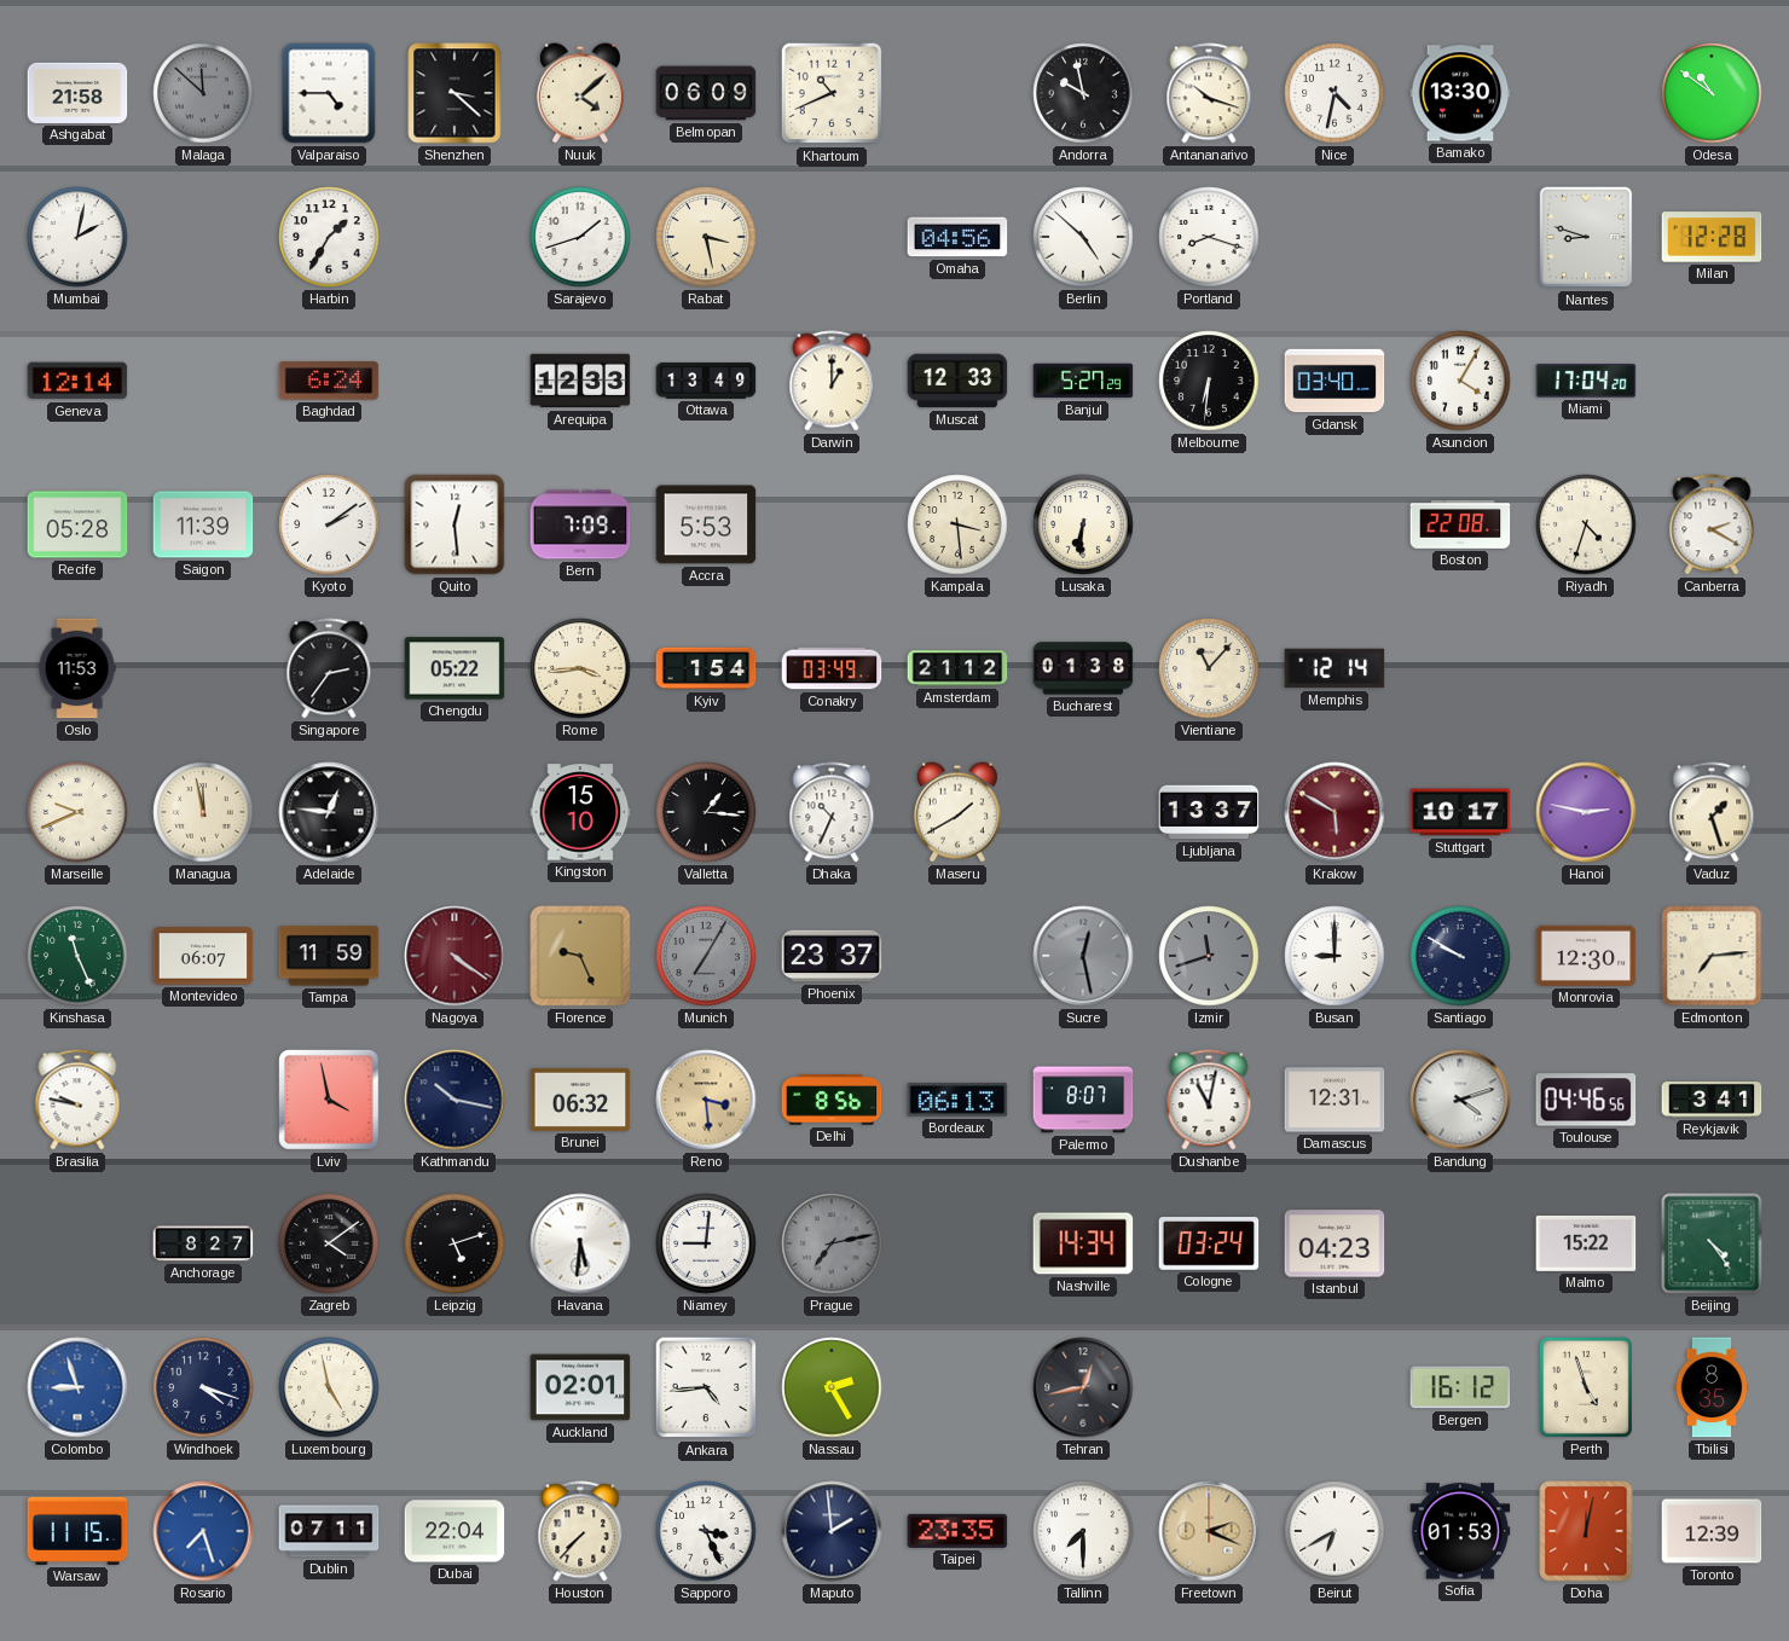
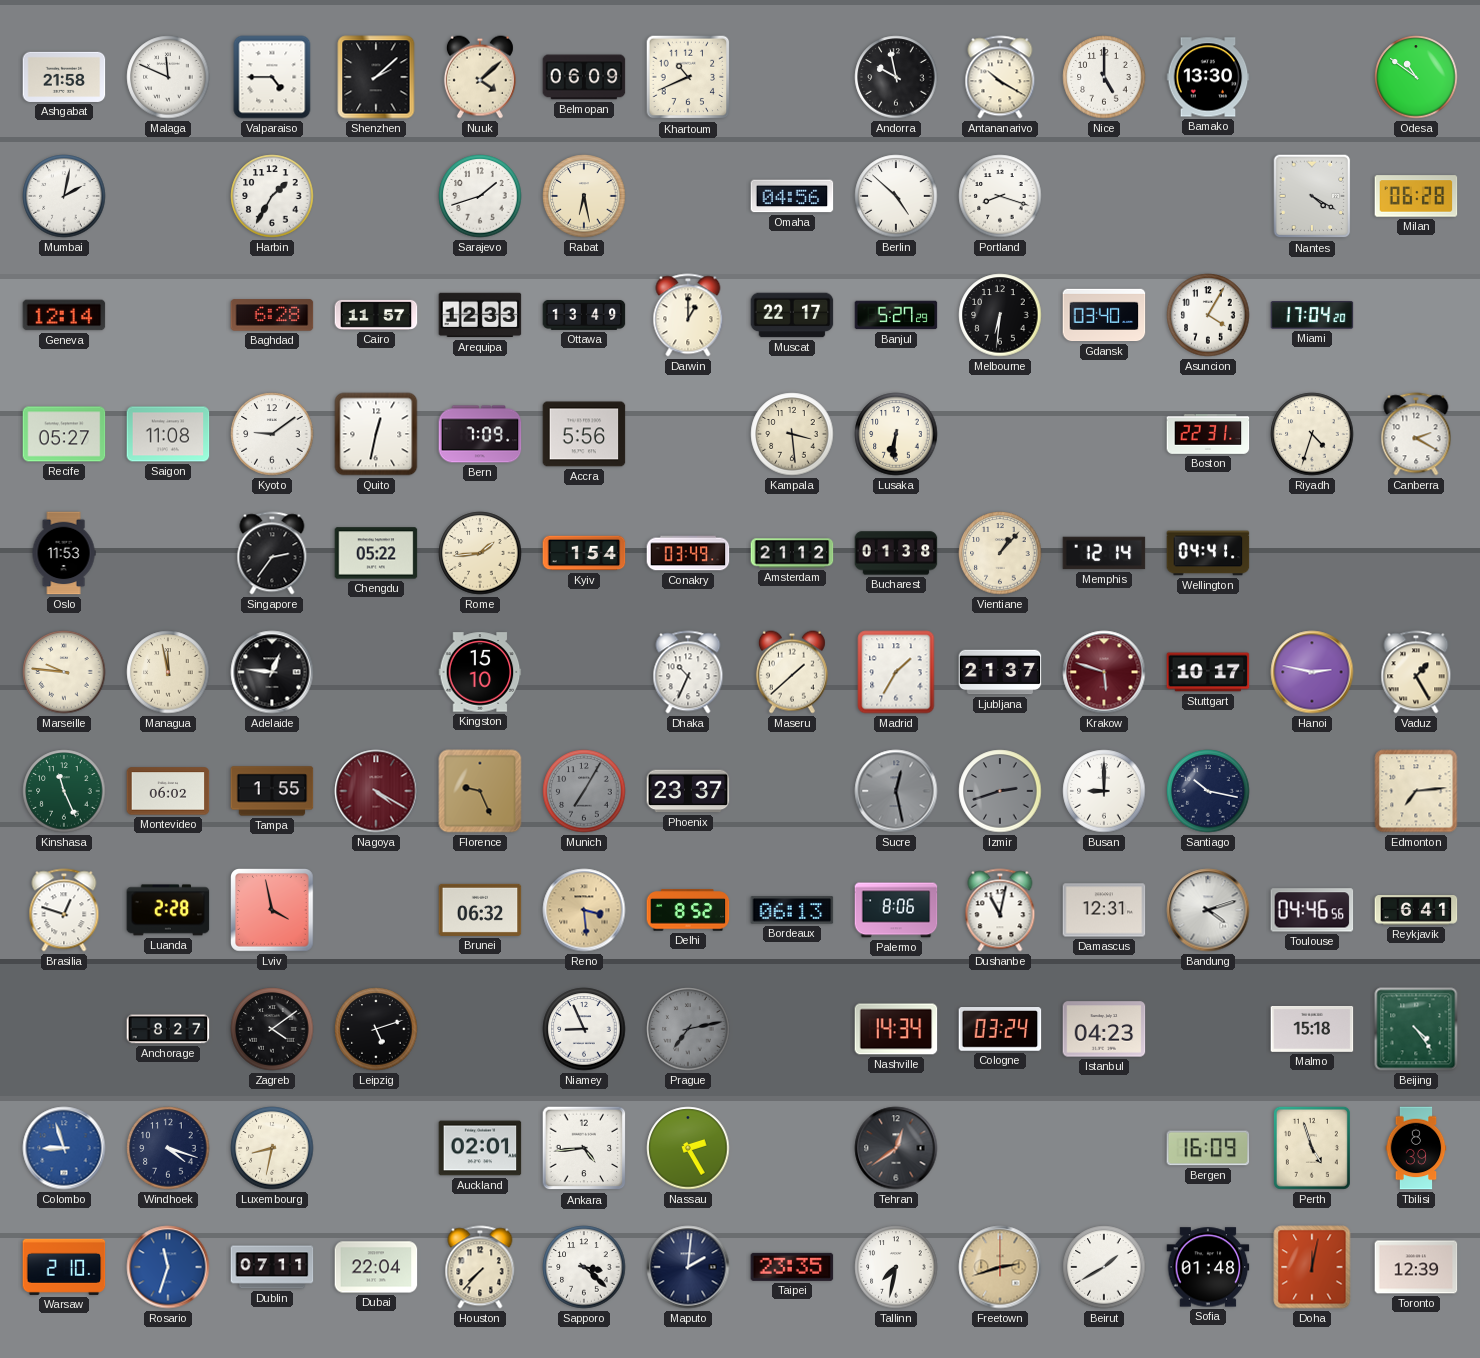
Malaga: 11:52 -> 11:49 (168, 77)
Malaga dial: grey -> white (168, 77)
Shenzhen: 3:22 -> 2:08 (376, 77)
Antananarivo: 10:18 -> 10:20 (1000, 77)
Nice: 4:32 -> 5:00 (1104, 77)
Rabat: 3:28 -> 6:28 (584, 196)
Nantes: 8:48 -> 4:20 (1312, 196)
Milan: 12:28 -> 06:28 (1416, 196)
Baghdad: 6:24 -> 6:28 (272, 315)
Cairo: none -> 11:57 (376, 315)
Muscat: 12:33 -> 22:17 (792, 315)
Recife: 05:28 -> 05:27 (64, 434)
Saigon: 11:39 -> 11:08 (168, 434)
Kyoto: 2:09 -> 9:09 (272, 434)
Quito: 12:29 -> 12:32 (376, 434)
Accra: 5:53 -> 5:56 (584, 434)
Boston: 22:08 -> 22:31 (1208, 435)
Rome: 3:44 -> 1:44 (480, 553)
Vientiane: 11:07 -> 1:07 (1000, 553)
Wellington: none -> 04:41 (1208, 553)
Marseille: 9:41 -> 9:46 (64, 672)
Valletta: 1:16 -> none (706, 812)
Maseru: 1:40 -> 1:38 (792, 672)
Madrid: none -> 1:35 (896, 672)
Ljubljana: 13:37 -> 21:37 (1000, 672)
Krakow: 5:50 -> 5:48 (1104, 672)
Vaduz: 1:27 -> 1:25 (1416, 672)
Montevideo: 06:07 -> 06:02 (168, 791)
Tampa: 11:59 -> 1:55 (272, 791)
Nagoya: 4:21 -> 4:20 (376, 791)
Izmir: 11:42 -> 2:42 (1000, 791)
Santiago: 9:50 -> 10:17 (1208, 791)
Monrovia: 12:30 -> none (1586, 956)
Brasilia: 9:47 -> 12:48 (64, 910)
Luanda: none -> 2:28 (168, 910)
Kathmandu: 10:17 -> none (455, 1100)
Delhi: 8:56 -> 8:52 (688, 910)
Palermo: 8:07 -> 8:06 (896, 910)
Reykjavik: 3:41 -> 6:41 (1416, 910)
Havana: 5:31 -> none (580, 1243)
Niamey: 9:01 -> 8:56 (584, 1029)
Malmo: 15:22 -> 15:18 (1312, 1029)
Luxembourg: 4:58 -> 8:32 (272, 1148)
Tehran: 12:43 -> 12:39 (896, 1148)
Bergen: 16:12 -> 16:09 (1208, 1148)
Tbilisi: 8:35 -> 8:39 (1416, 1148)
Warsaw: 11:15 -> 2:10 (64, 1267)
Rosario: 7:27 -> 11:33 (168, 1267)
Sapporo: 3:26 -> 3:22 (584, 1267)
Maputo: 1:59 -> 2:01 (688, 1267)
Tallinn: 7:30 -> 7:32 (896, 1267)
Freetown: 2:19 -> 2:42 (1000, 1267)
Beirut: 6:40 -> 1:40 (1104, 1267)
Sofia: 01:53 -> 01:48 (1208, 1267)
